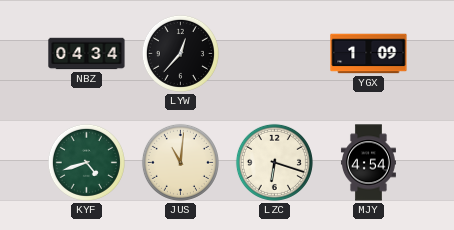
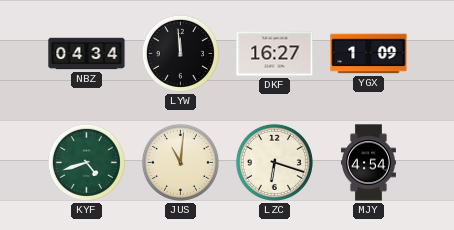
LYW: 12:37 -> 11:59 (180, 53)
DKF: none -> 16:27 (275, 54)
